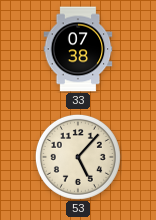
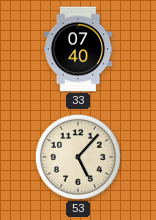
33: 07:38 -> 07:40 (78, 49)
